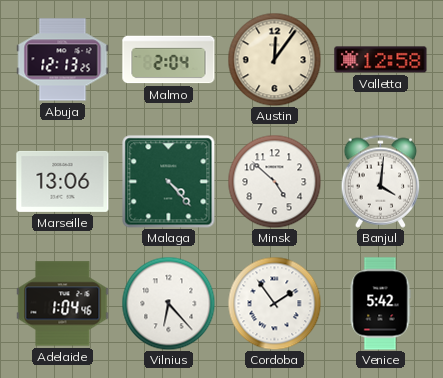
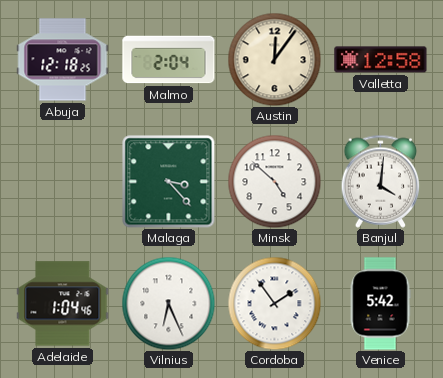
Abuja: 12:13 -> 12:18 (63, 60)
Marseille: 13:06 -> none (63, 181)
Malaga: 4:23 -> 3:23 (168, 181)
Vilnius: 6:23 -> 6:26 (168, 303)
